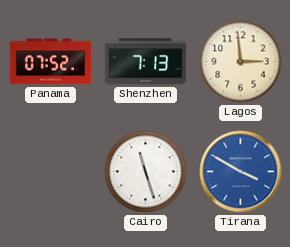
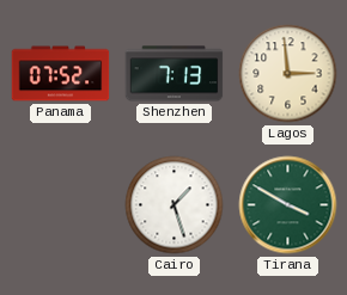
Cairo: 11:27 -> 1:27 (175, 205)
Tirana dial: blue -> green (288, 205)
